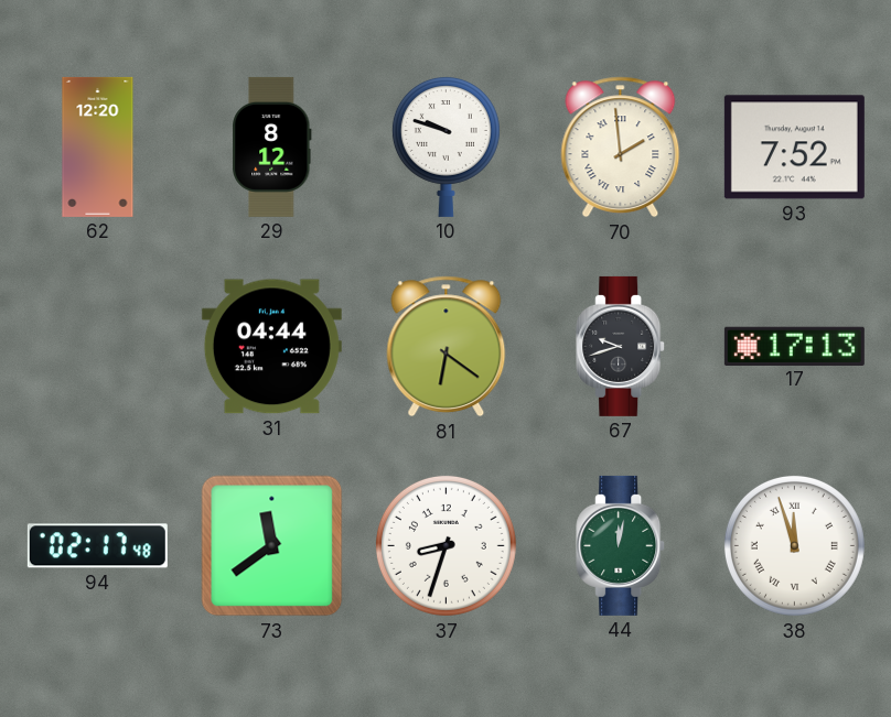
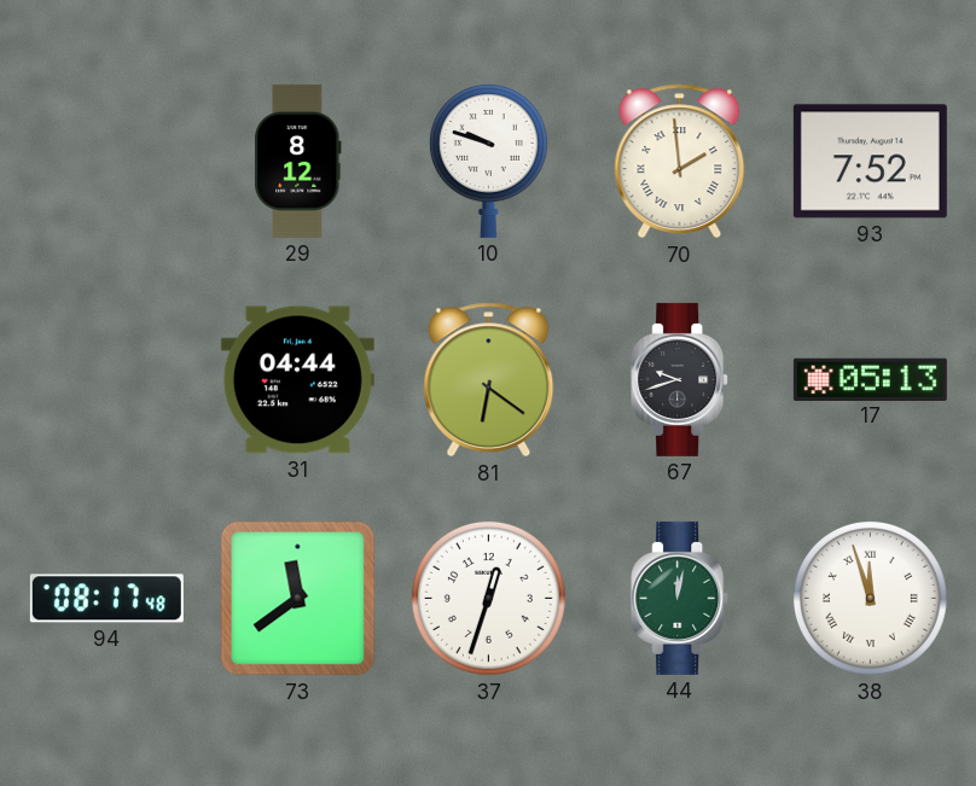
62: 12:20 -> none (98, 146)
17: 17:13 -> 05:13 (870, 379)
94: 02:17 -> 08:17 (106, 599)
37: 8:33 -> 12:33 (488, 598)
